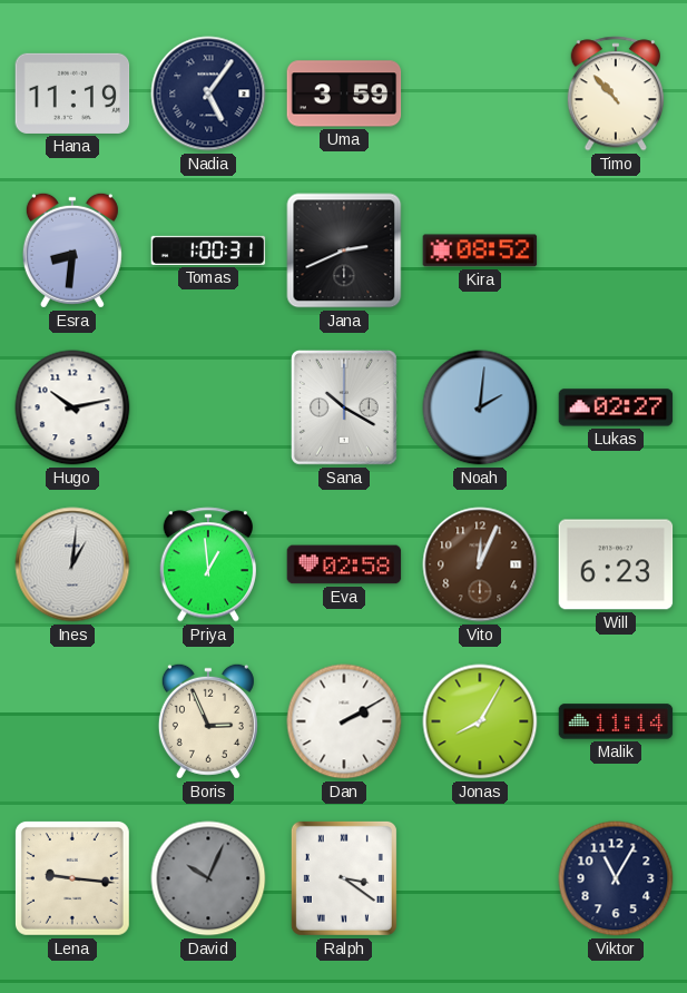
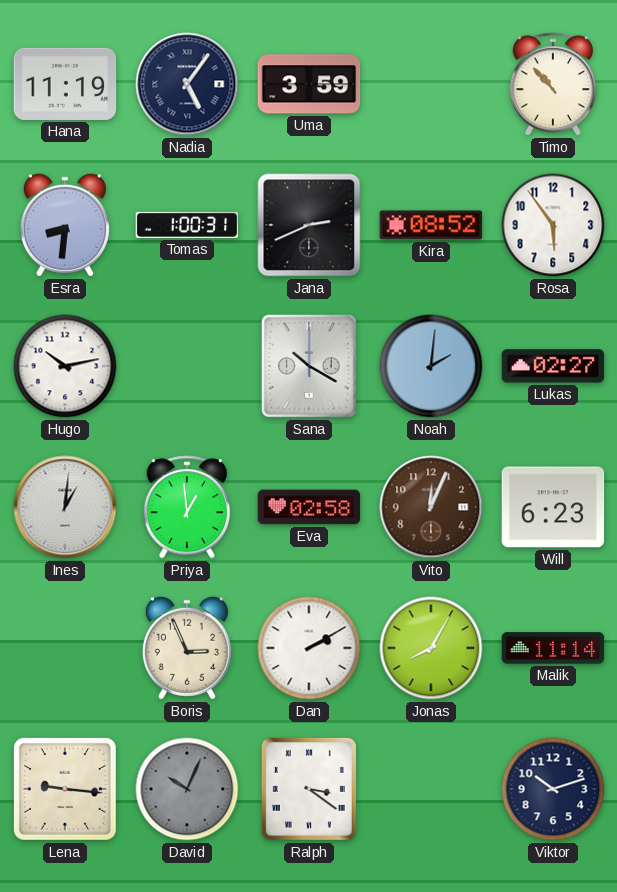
Rosa: none -> 5:54 (553, 225)
Viktor: 11:05 -> 10:12 (553, 789)
